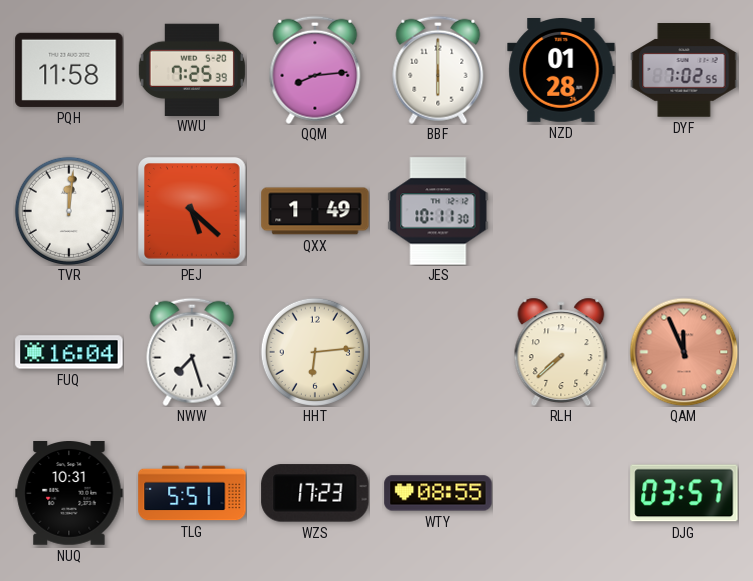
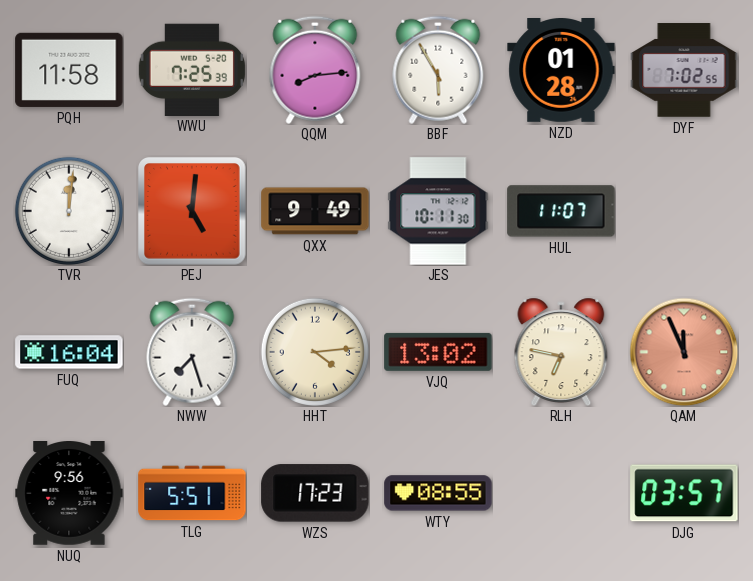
BBF: 6:00 -> 5:55 (438, 70)
PEJ: 5:22 -> 5:01 (192, 211)
QXX: 1:49 -> 9:49 (315, 211)
HUL: none -> 11:07 (561, 211)
HHT: 6:14 -> 4:14 (315, 352)
VJQ: none -> 13:02 (438, 352)
RLH: 7:38 -> 6:47 (561, 351)
NUQ: 10:31 -> 9:56 (69, 494)
